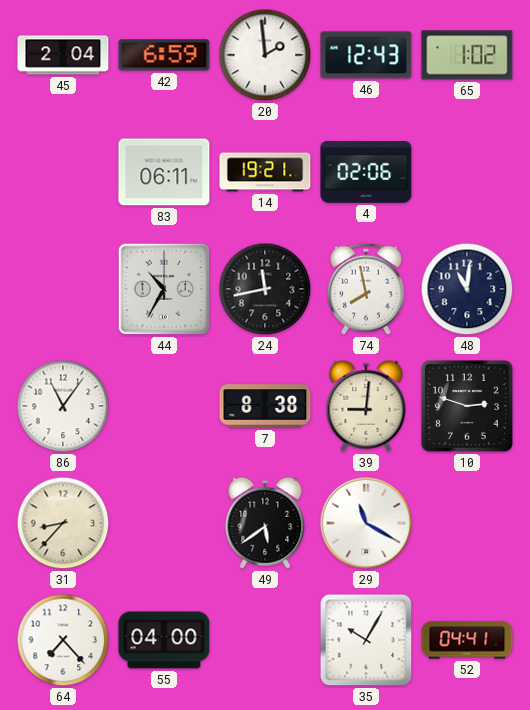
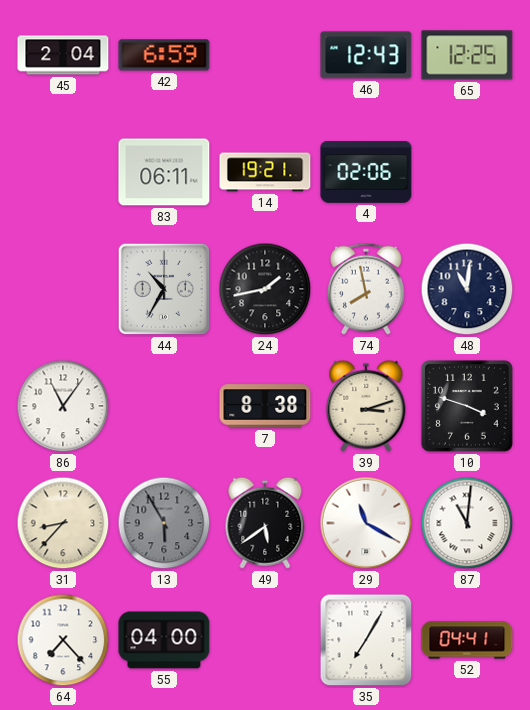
20: 1:59 -> none (265, 55)
65: 1:02 -> 12:25 (467, 55)
24: 11:43 -> 1:43 (265, 289)
39: 9:01 -> 3:12 (366, 406)
10: 2:48 -> 3:48 (467, 406)
13: none -> 5:55 (164, 523)
87: none -> 11:01 (467, 523)
35: 10:05 -> 7:05 (366, 640)
